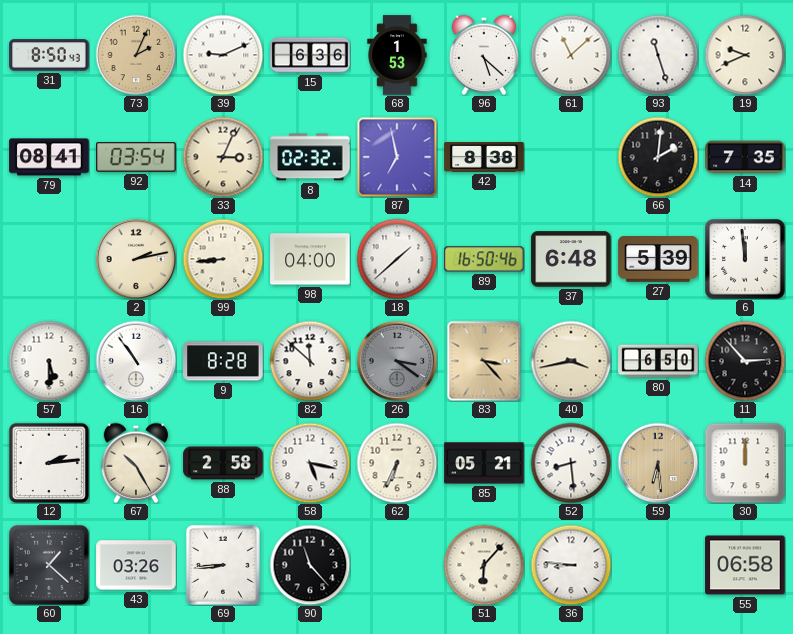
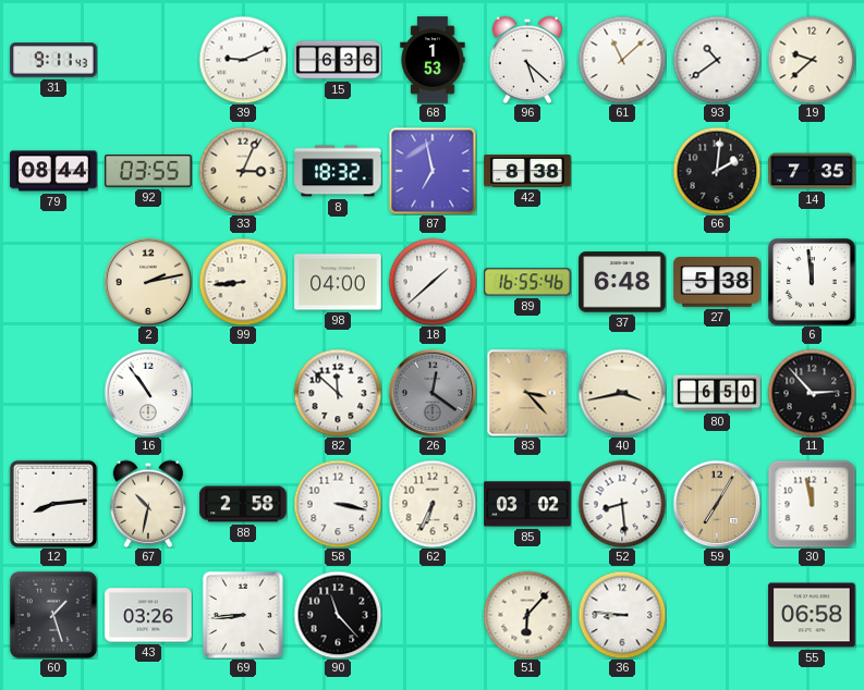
31: 8:50 -> 9:11 (53, 60)
73: 2:04 -> none (136, 55)
93: 11:27 -> 10:39 (717, 60)
19: 9:41 -> 9:38 (812, 60)
79: 08:41 -> 08:44 (53, 171)
92: 03:54 -> 03:55 (148, 172)
8: 02:32 -> 18:32 (338, 171)
89: 16:50 -> 16:55 (527, 282)
27: 5:39 -> 5:38 (717, 283)
57: 5:30 -> none (49, 361)
9: 8:28 -> none (223, 361)
26: 3:21 -> 12:21 (433, 393)
12: 2:14 -> 8:14 (53, 504)
67: 10:25 -> 10:32 (147, 504)
58: 5:17 -> 3:17 (338, 504)
85: 05:21 -> 03:02 (527, 504)
59: 6:29 -> 7:05 (717, 504)
30: 12:00 -> 11:58 (812, 504)
60: 1:22 -> 1:27 (53, 615)
